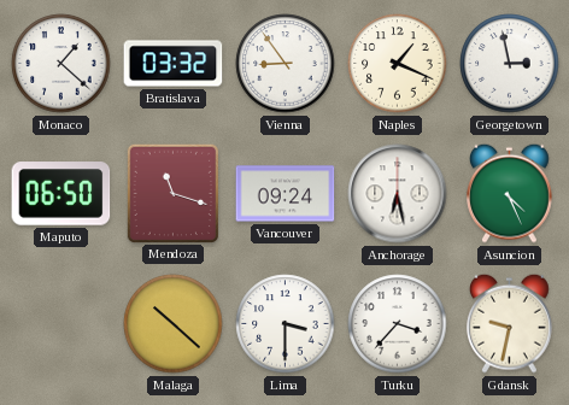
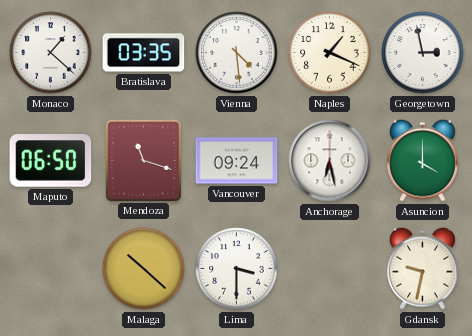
Bratislava: 03:32 -> 03:35 (144, 53)
Vienna: 8:54 -> 4:29 (237, 53)
Asuncion: 4:26 -> 4:00 (423, 160)
Turku: 3:37 -> none (398, 324)
